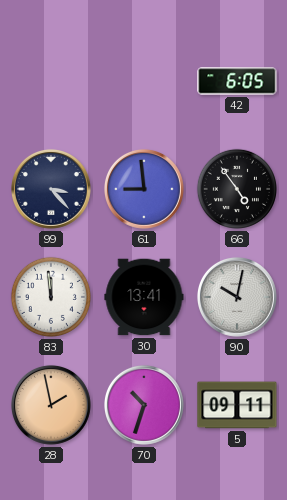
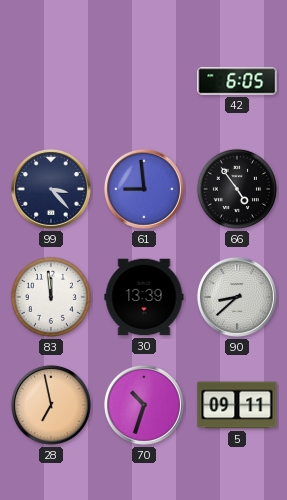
30: 13:41 -> 13:39 (144, 297)
90: 10:02 -> 8:38 (237, 297)
28: 1:58 -> 6:58 (51, 405)
